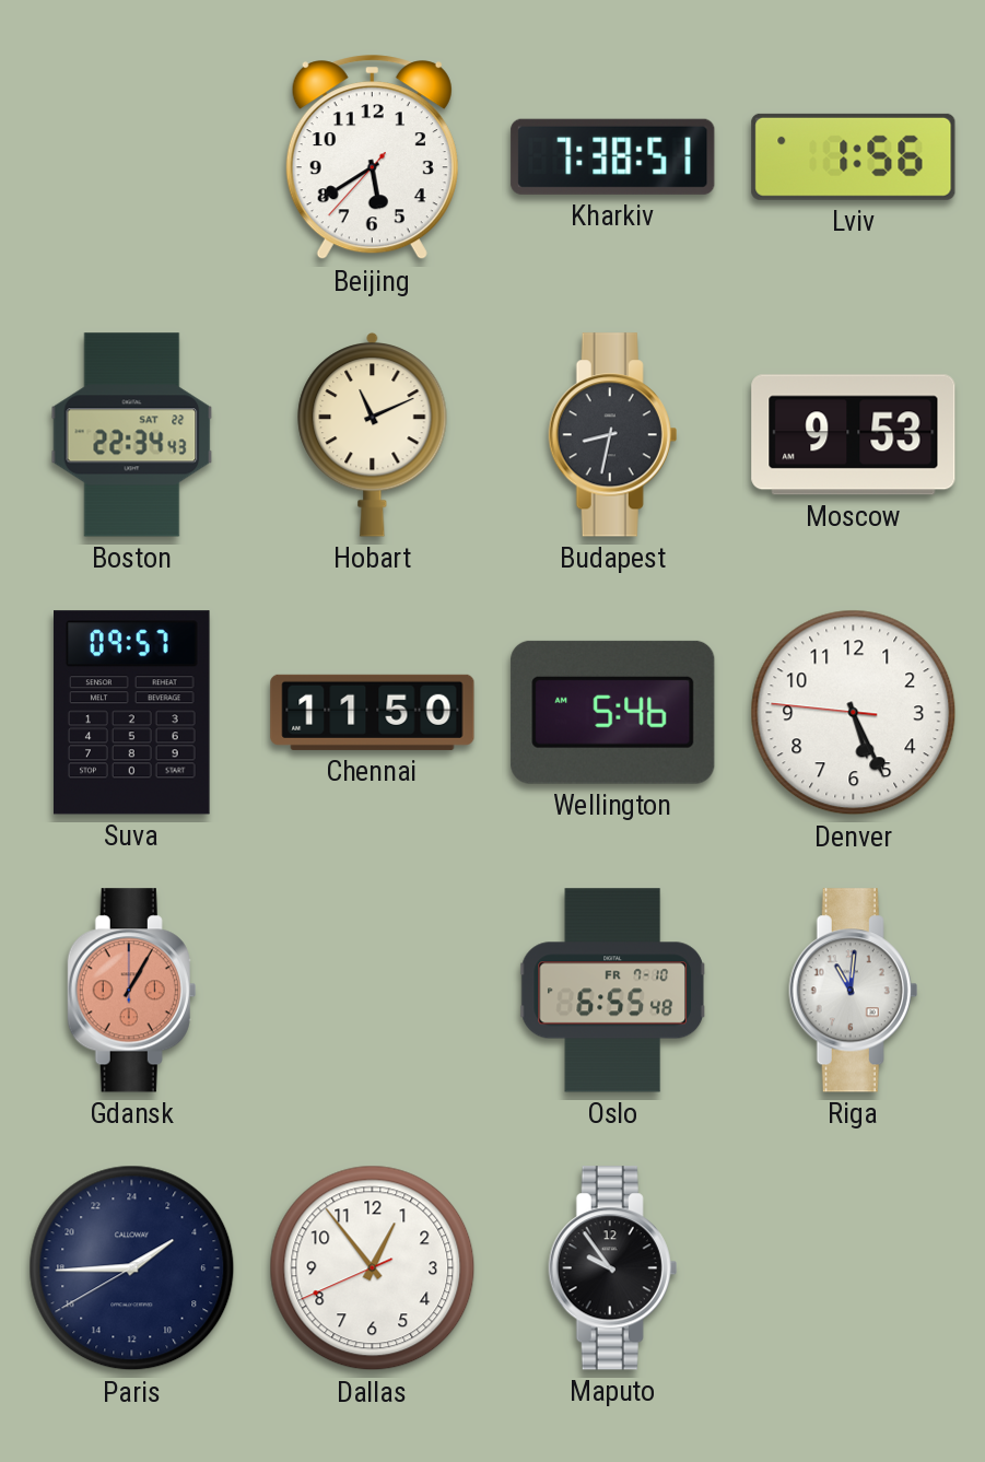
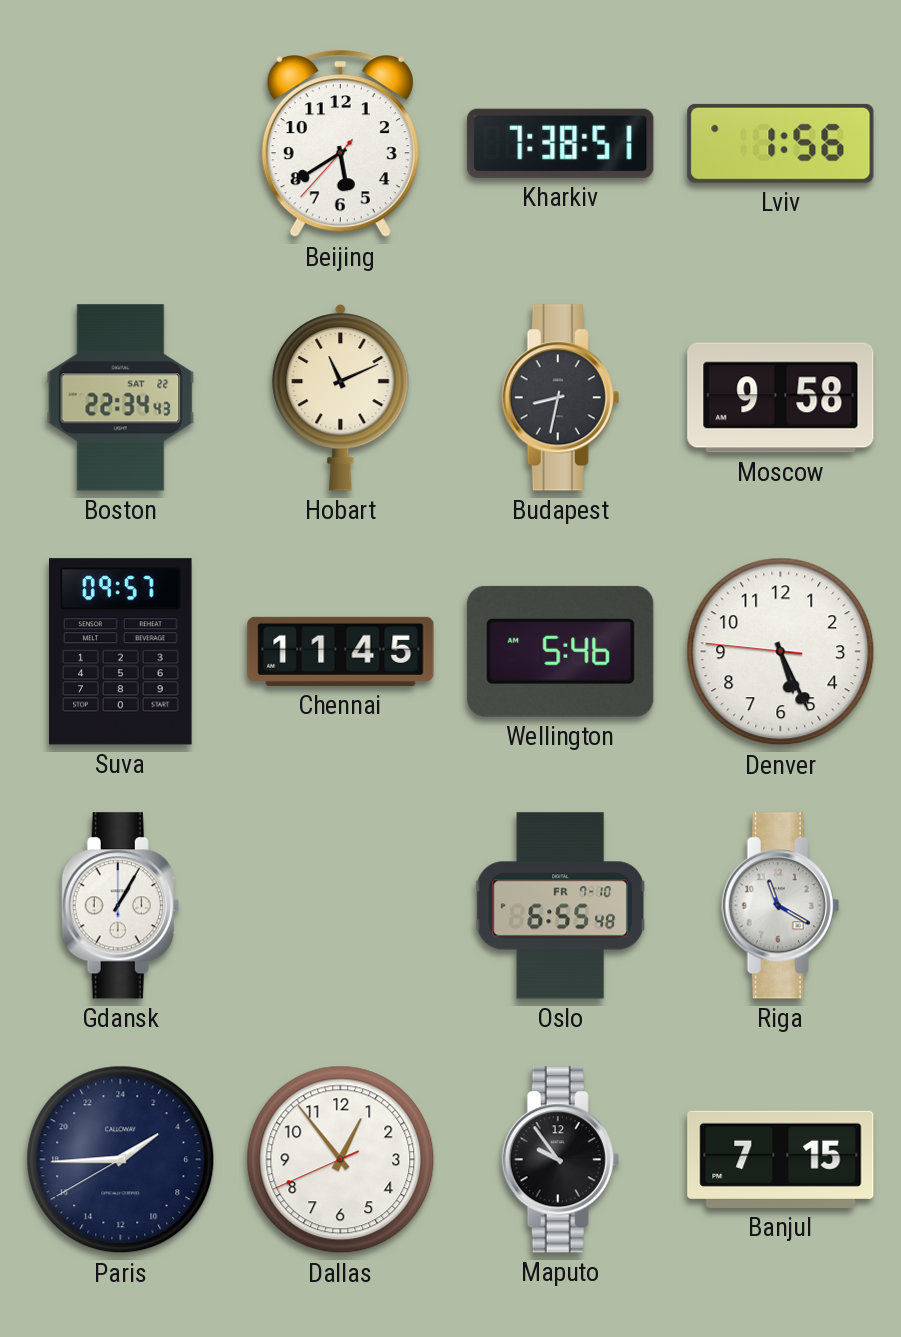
Moscow: 9:53 -> 9:58 (781, 398)
Chennai: 11:50 -> 11:45 (341, 651)
Gdansk dial: salmon -> white (121, 906)
Riga: 11:01 -> 11:20 (781, 906)
Banjul: none -> 7:15 (781, 1159)
